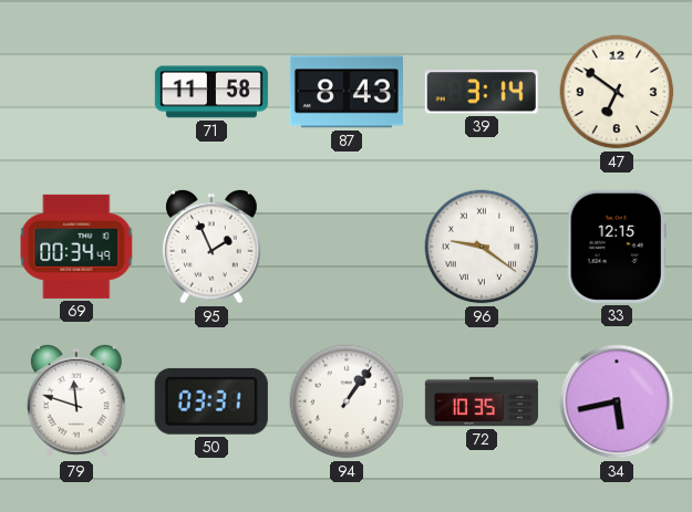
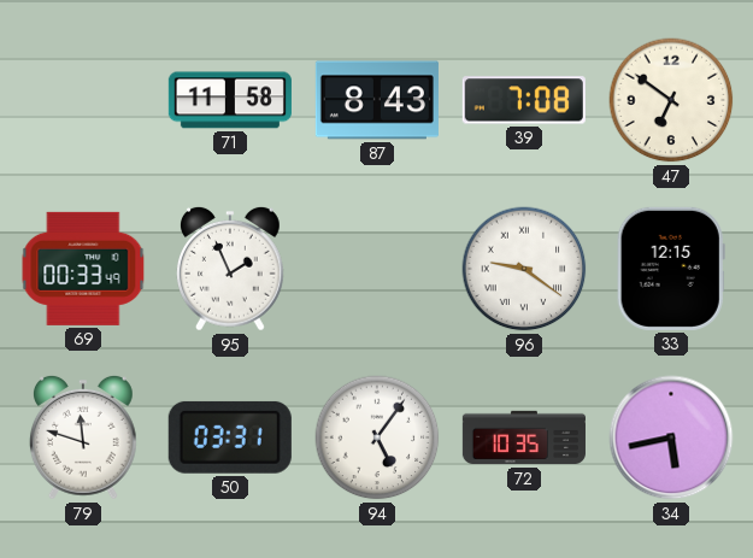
39: 3:14 -> 7:08 (524, 100)
69: 00:34 -> 00:33 (83, 269)
94: 1:06 -> 5:06 (377, 437)
